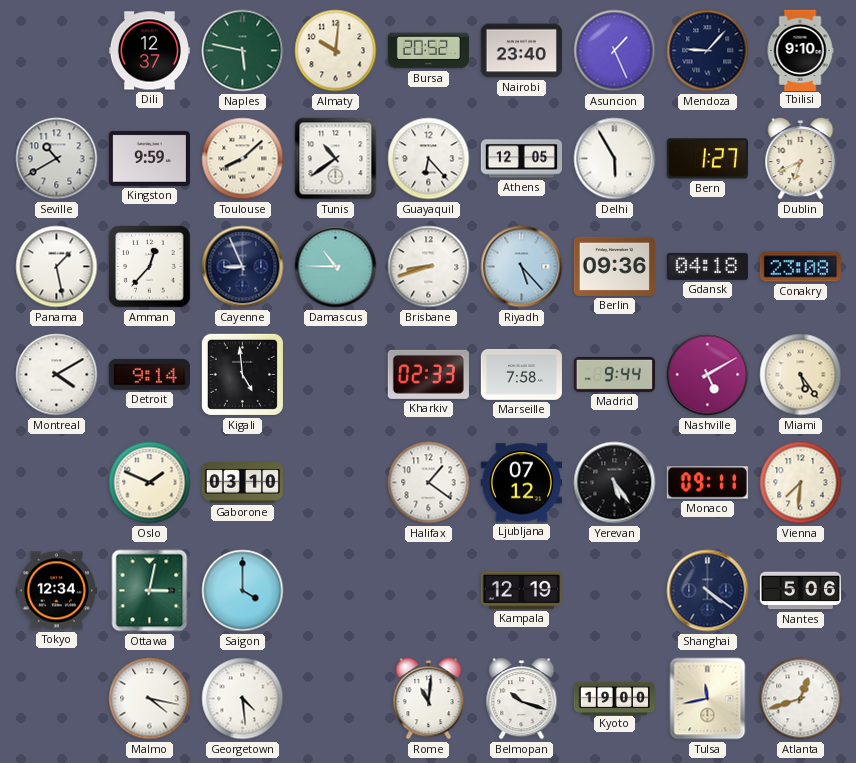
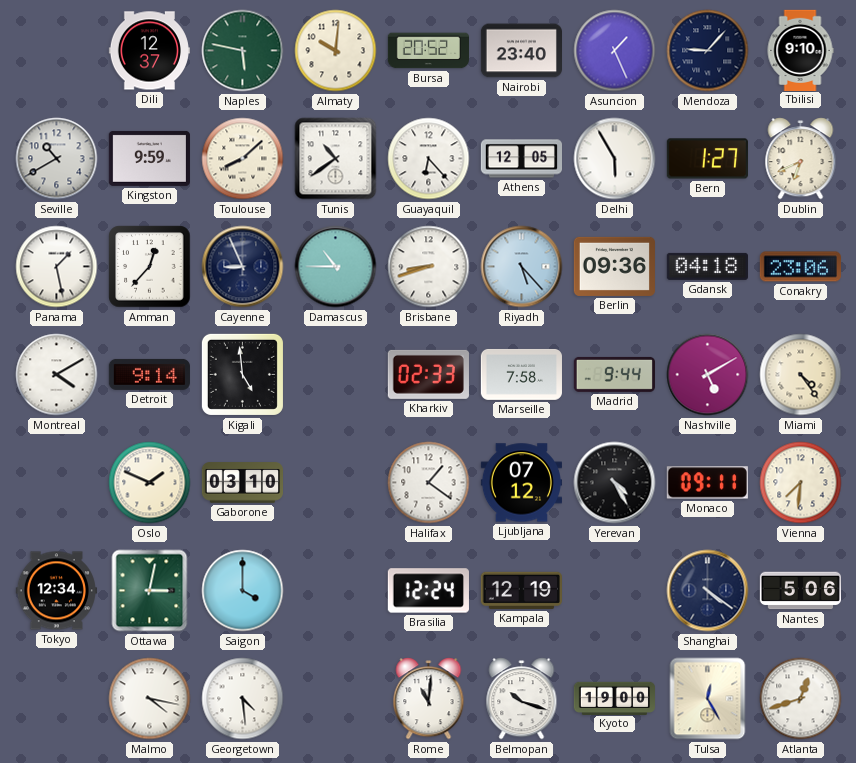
Conakry: 23:08 -> 23:06 (800, 267)
Miami: 5:24 -> 4:24 (801, 375)
Yerevan: 5:24 -> 4:25 (615, 483)
Brasilia: none -> 12:24 (428, 591)
Tulsa: 11:43 -> 12:25 (708, 699)
